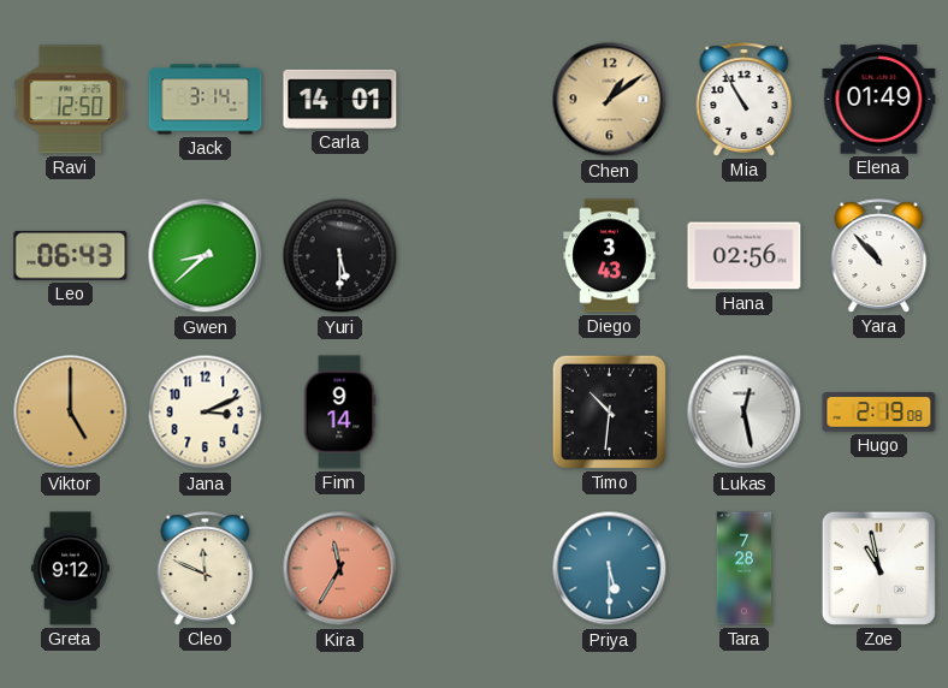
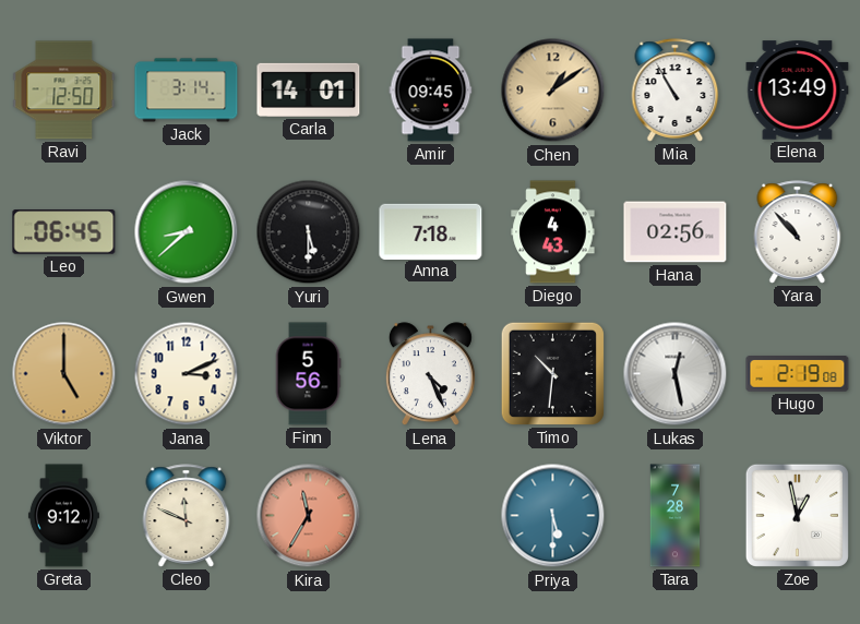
Amir: none -> 09:45 (431, 91)
Elena: 01:49 -> 13:49 (798, 91)
Leo: 06:43 -> 06:45 (64, 232)
Anna: none -> 7:18 (431, 231)
Diego: 3:43 -> 4:43 (553, 232)
Finn: 9:14 -> 5:56 (308, 374)
Lena: none -> 4:26 (430, 374)
Zoe: 10:58 -> 12:58 (797, 515)
